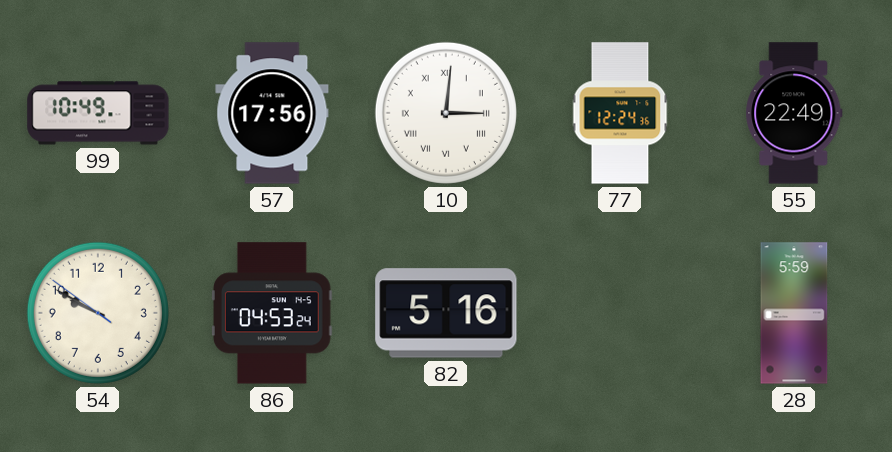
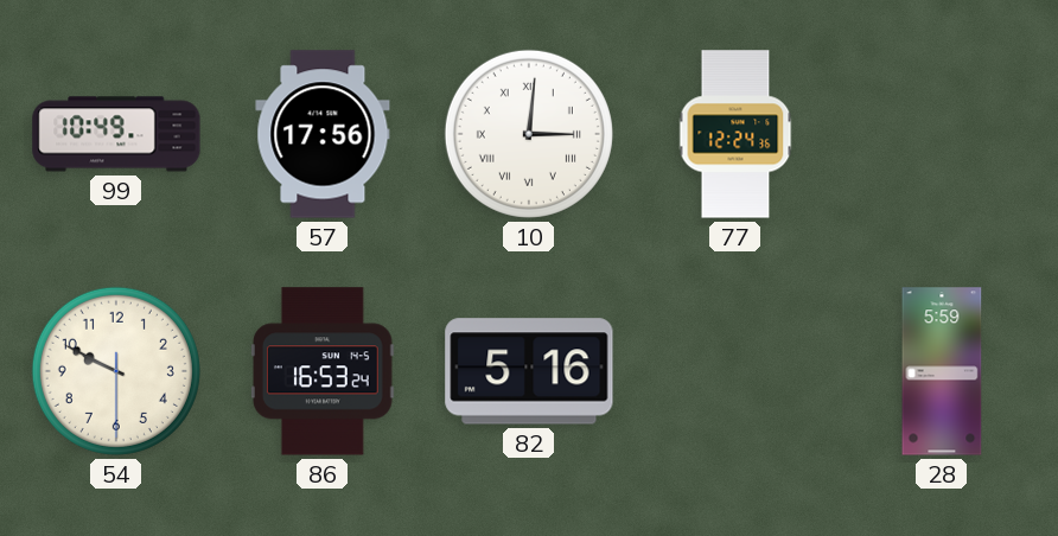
55: 22:49 -> none (794, 113)
54: 9:49:51 -> 9:49:30 (116, 371)
86: 04:53 -> 16:53 (323, 371)
